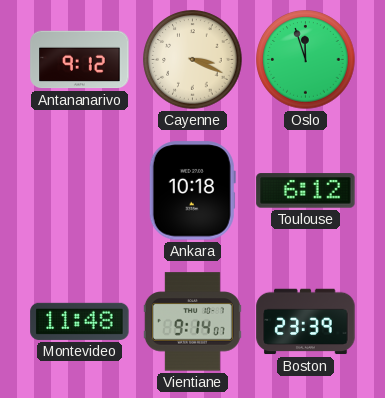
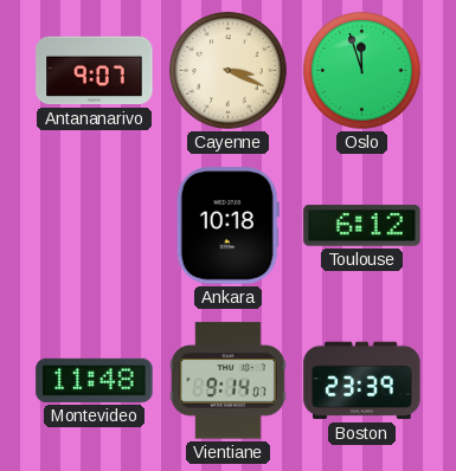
Antananarivo: 9:12 -> 9:07 (95, 71)
